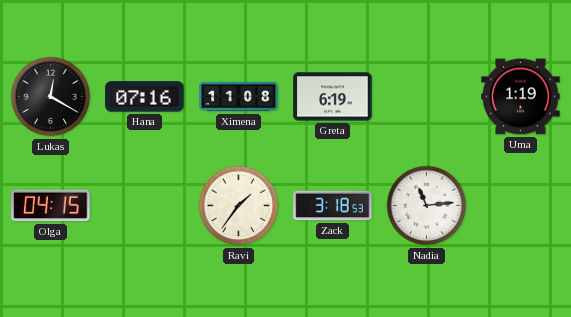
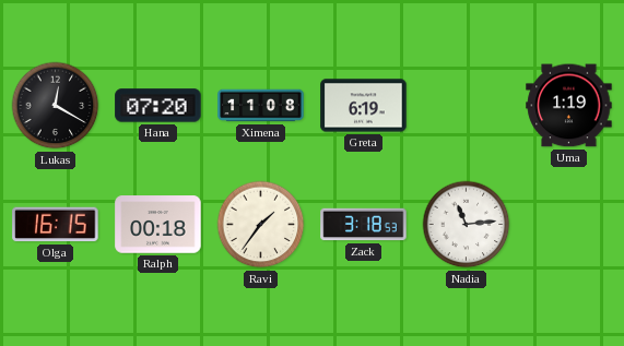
Hana: 07:16 -> 07:20 (158, 106)
Olga: 04:15 -> 16:15 (56, 225)
Ralph: none -> 00:18 (158, 225)
